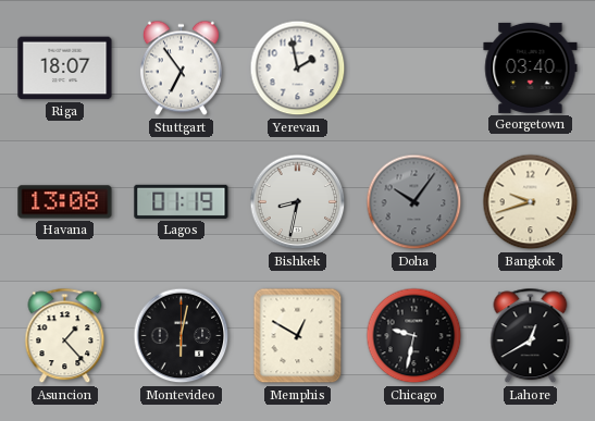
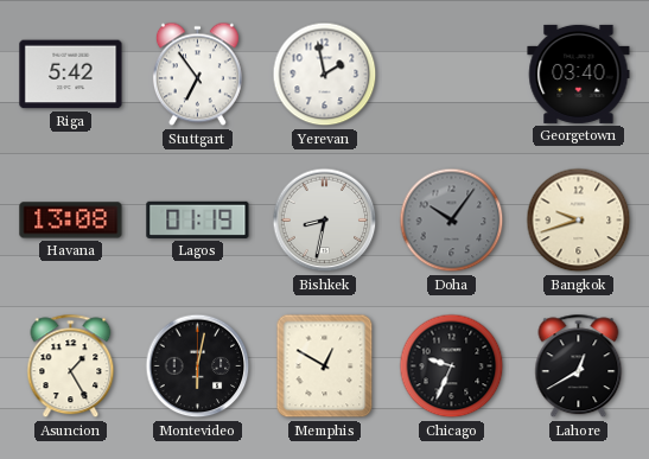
Riga: 18:07 -> 5:42 (71, 75)
Asuncion: 1:23 -> 1:25 (71, 366)
Chicago: 9:32 -> 9:34 (452, 366)
